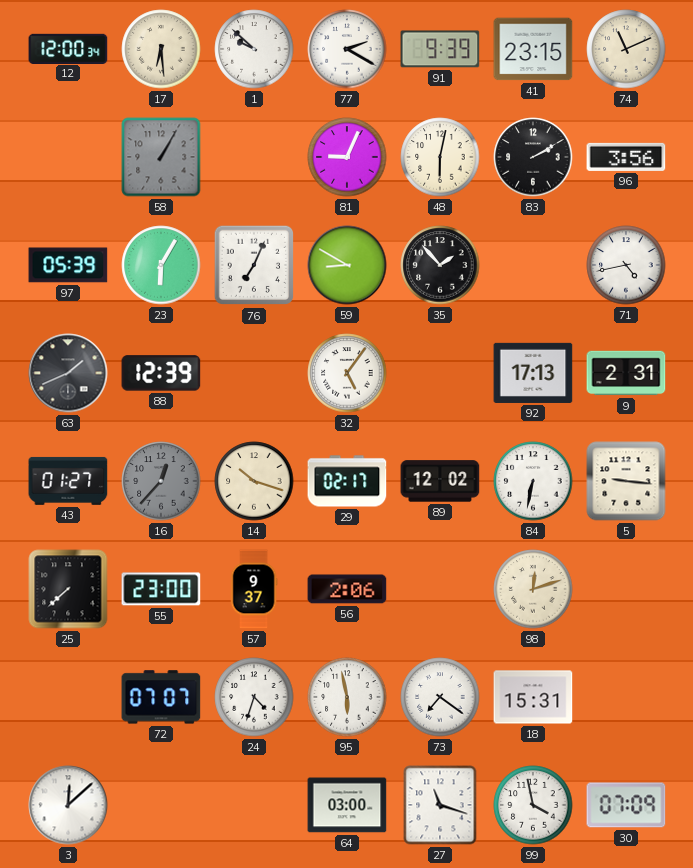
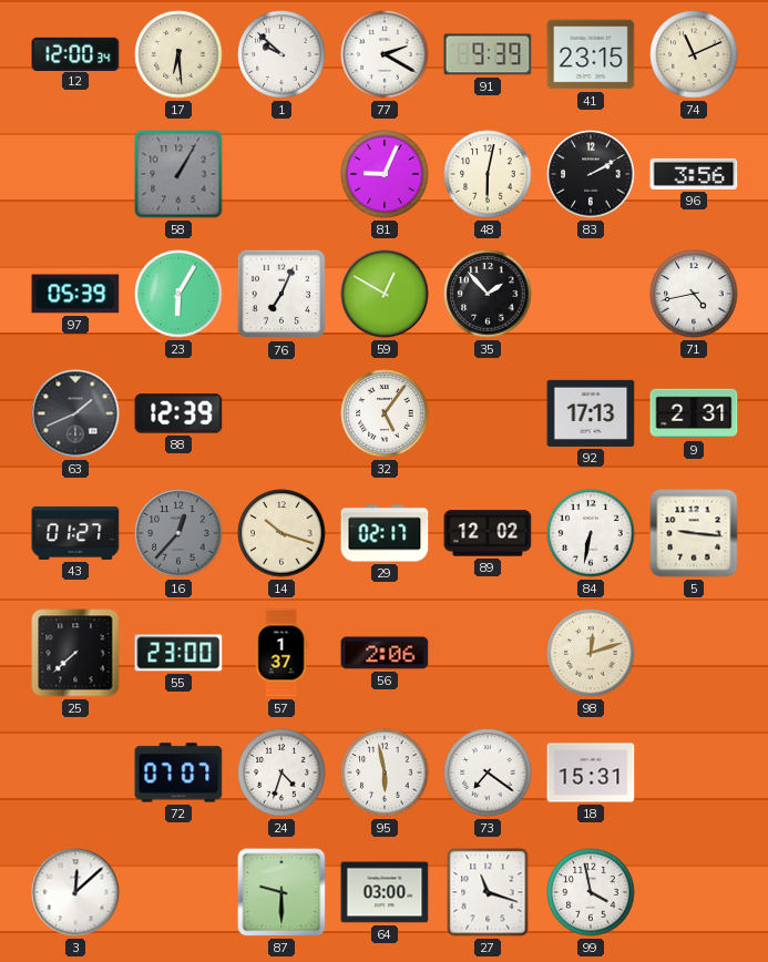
59: 8:50 -> 12:50 (385, 294)
57: 9:37 -> 1:37 (281, 653)
87: none -> 9:30 (281, 892)
30: 07:09 -> none (626, 805)
